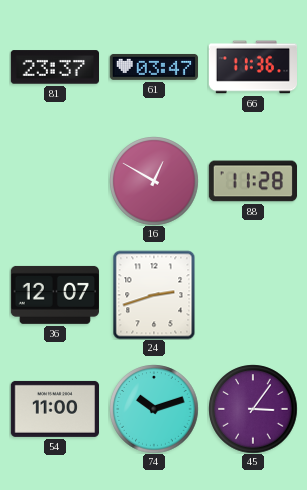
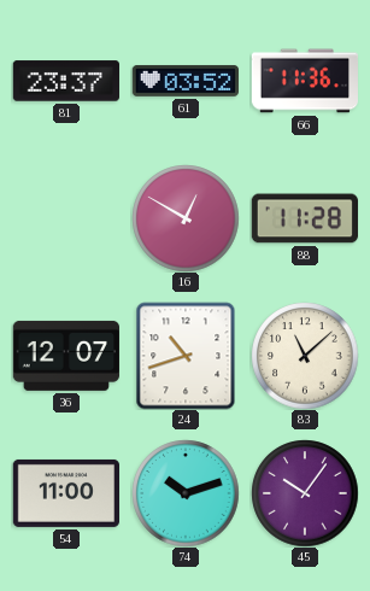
61: 03:47 -> 03:52 (184, 81)
24: 2:42 -> 10:42 (186, 356)
83: none -> 11:08 (305, 356)
45: 3:06 -> 10:06 (305, 493)
